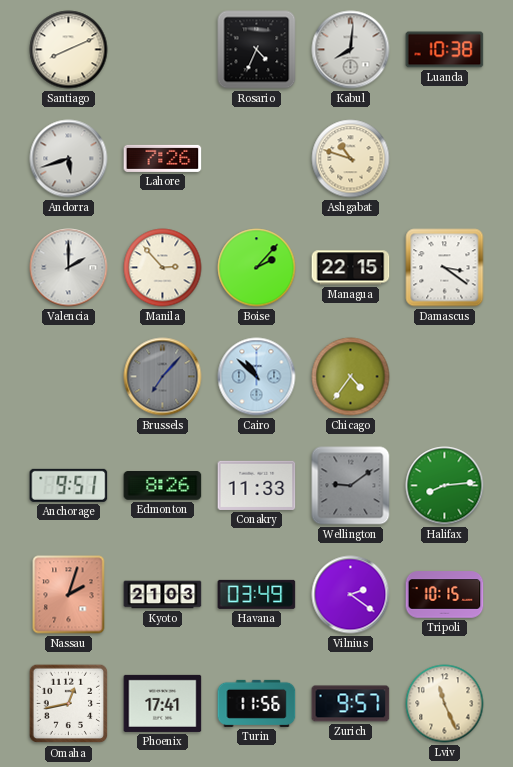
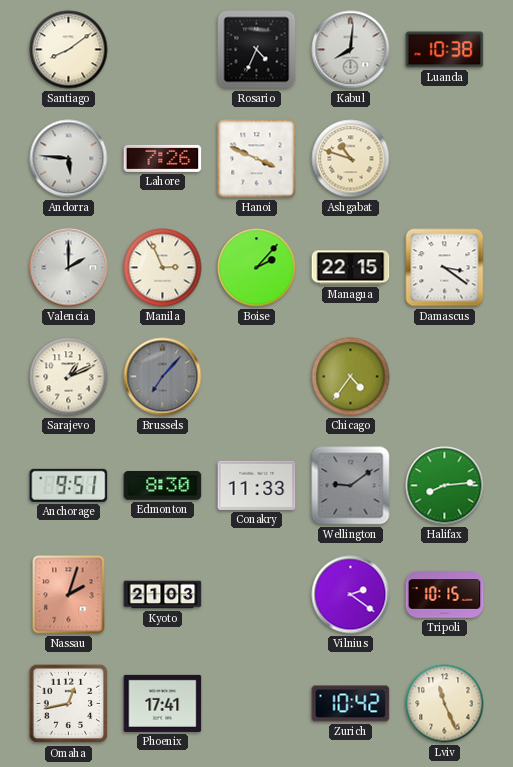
Santiago: 8:11 -> 8:09 (69, 50)
Andorra: 5:42 -> 5:46 (69, 159)
Hanoi: none -> 3:49 (257, 159)
Manila: 2:53 -> 2:56 (163, 268)
Sarajevo: none -> 1:11 (69, 377)
Cairo: 10:52 -> none (257, 377)
Edmonton: 8:26 -> 8:30 (163, 486)
Havana: 03:49 -> none (257, 594)
Turin: 11:56 -> none (257, 703)
Zurich: 9:57 -> 10:42 (351, 704)
